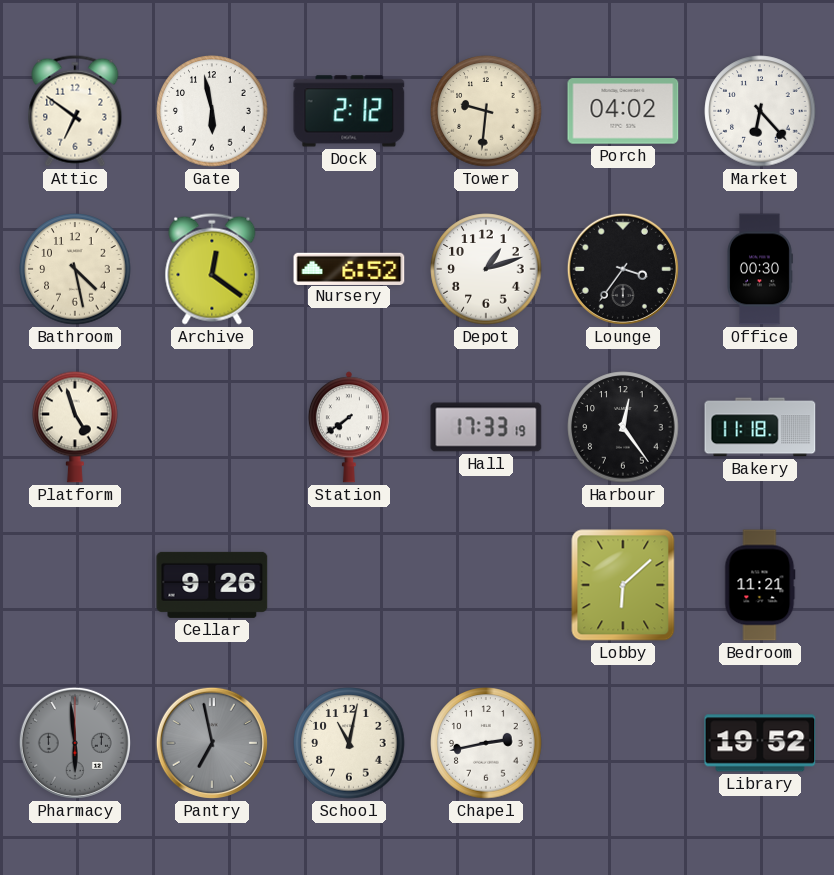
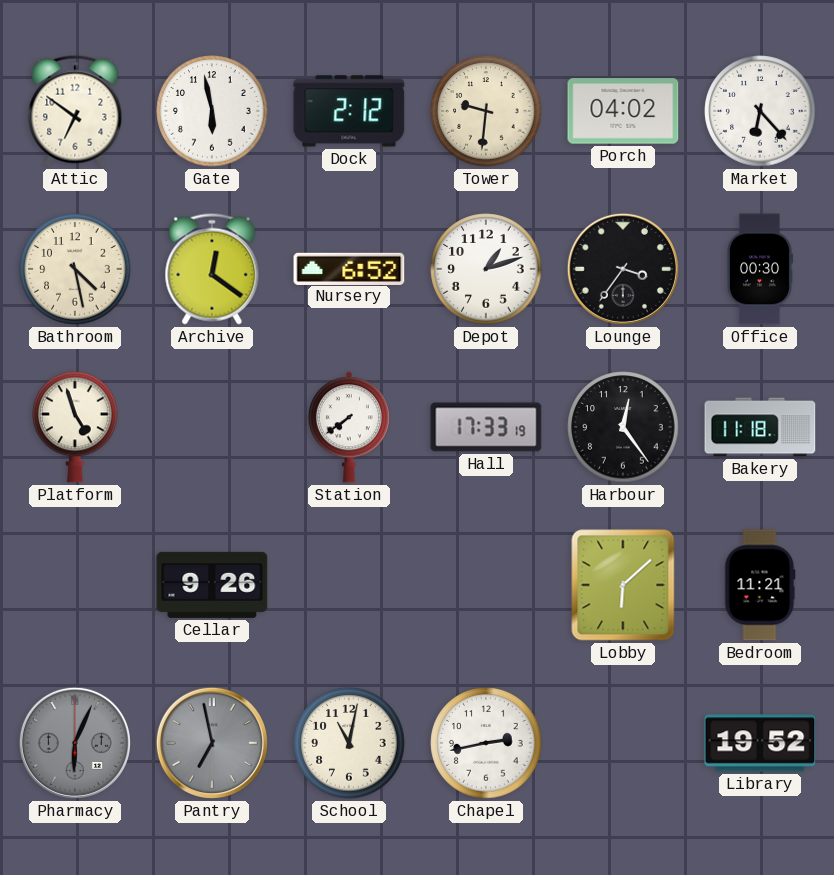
Pharmacy: 5:59 -> 6:04 (75, 743)
